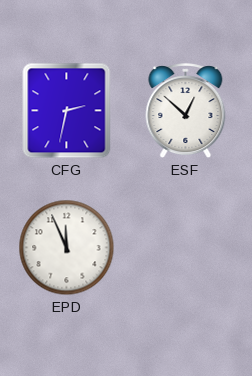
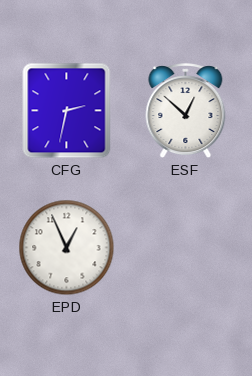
EPD: 11:56 -> 12:56 (67, 248)
